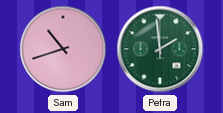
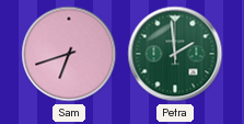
Sam: 10:42 -> 6:42 (69, 54)
